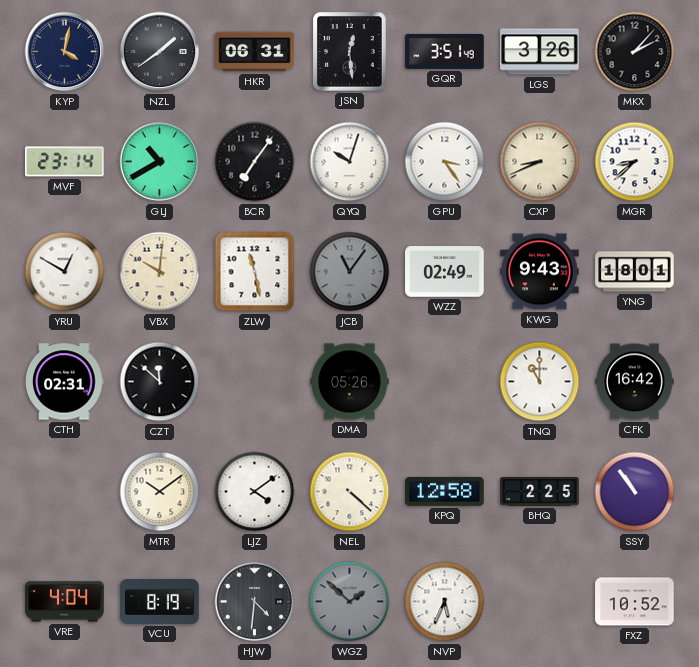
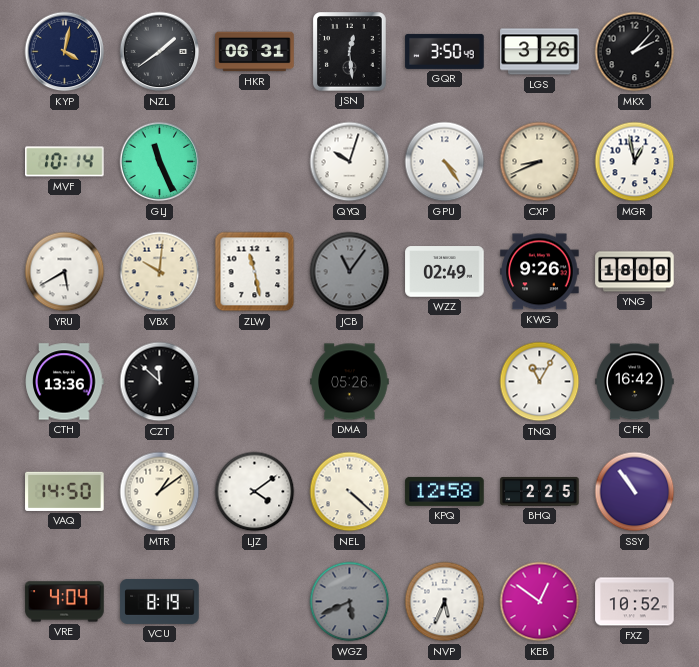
GQR: 3:51 -> 3:50 (445, 51)
MVF: 23:14 -> 10:14 (65, 162)
GLJ: 10:40 -> 11:26 (160, 162)
BCR: 7:06 -> none (255, 162)
GPU: 3:24 -> 4:24 (445, 162)
MGR: 8:38 -> 12:58 (635, 162)
YRU: 12:50 -> 5:40 (65, 272)
KWG: 9:43 -> 9:26 (540, 272)
YNG: 18:01 -> 18:00 (635, 272)
CTH: 02:31 -> 13:36 (65, 382)
TNQ: 11:00 -> 11:05 (540, 382)
VAQ: none -> 14:50 (65, 491)
MTR: 10:09 -> 1:09 (160, 492)
HJW: 4:31 -> none (255, 602)
WGZ: 1:52 -> 5:41 (350, 602)
KEB: none -> 12:51 (540, 602)
